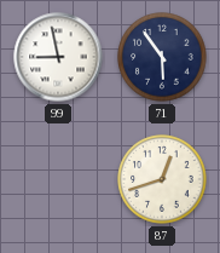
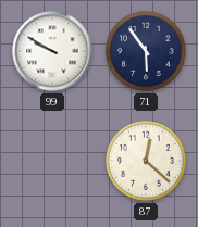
99: 8:58 -> 9:50 (52, 51)
87: 12:42 -> 12:22 (146, 161)
